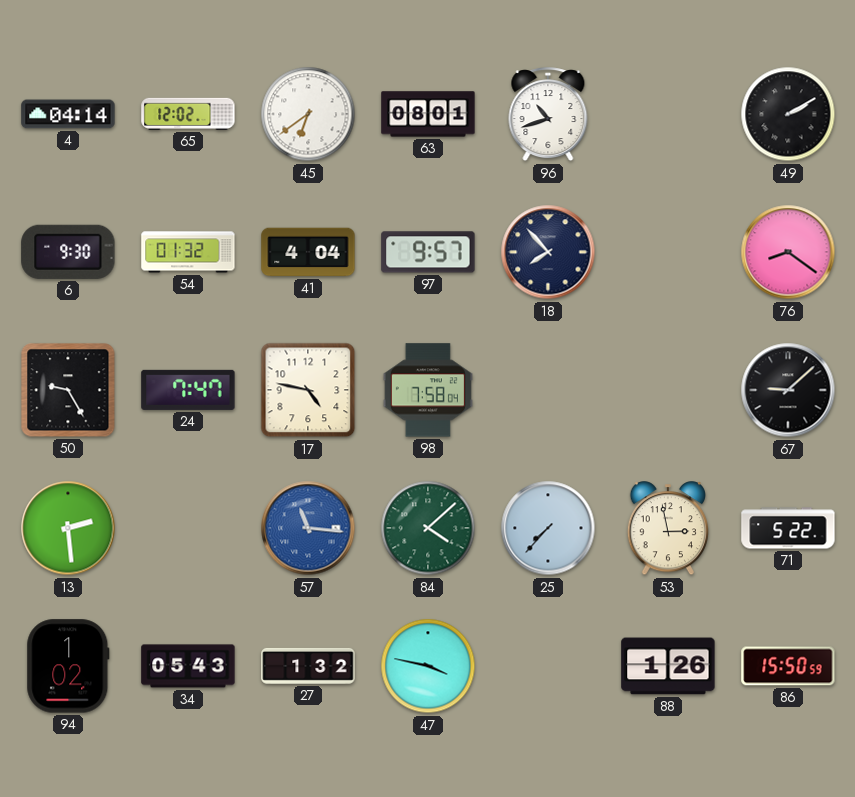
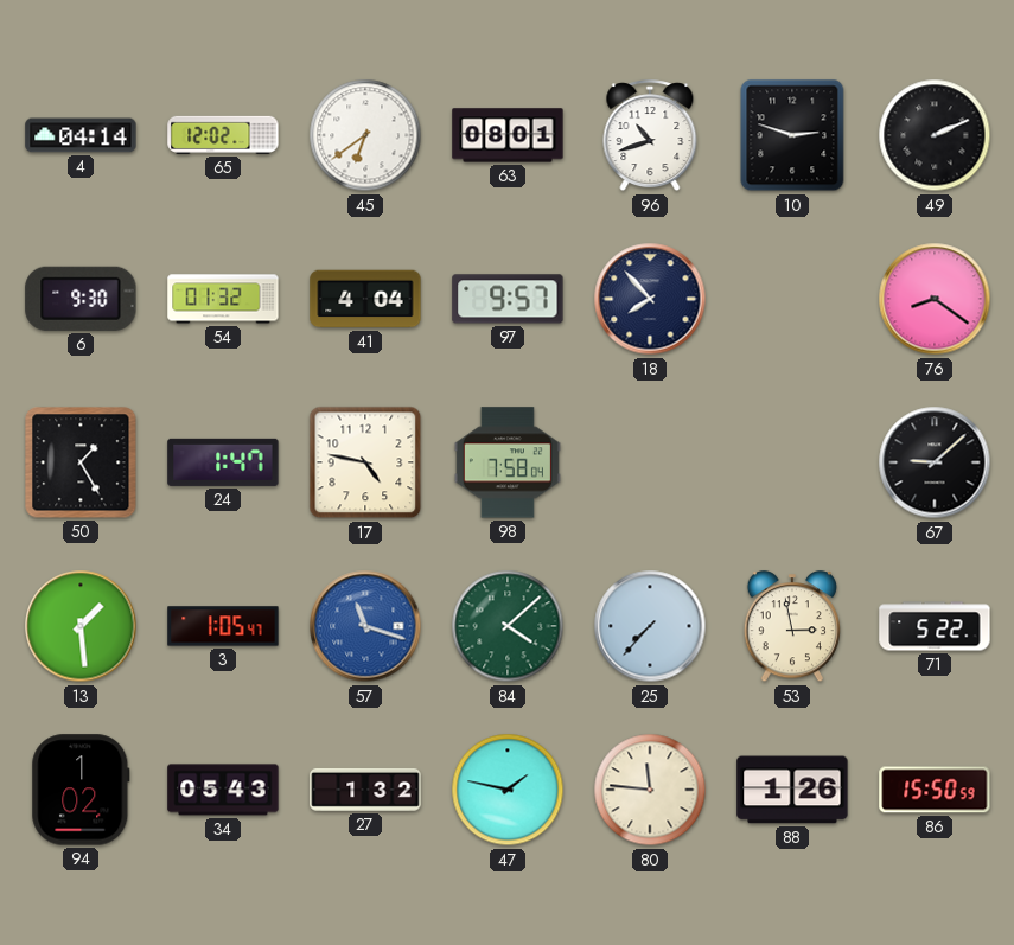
10: none -> 2:48 (792, 135)
49: 2:10 -> 2:11 (935, 135)
50: 9:25 -> 1:25 (81, 462)
24: 7:47 -> 1:47 (223, 462)
13: 2:29 -> 1:29 (81, 626)
3: none -> 1:05 (223, 626)
57: 11:16 -> 11:18 (365, 626)
47: 3:47 -> 1:47 (508, 790)
80: none -> 11:46 (650, 790)
